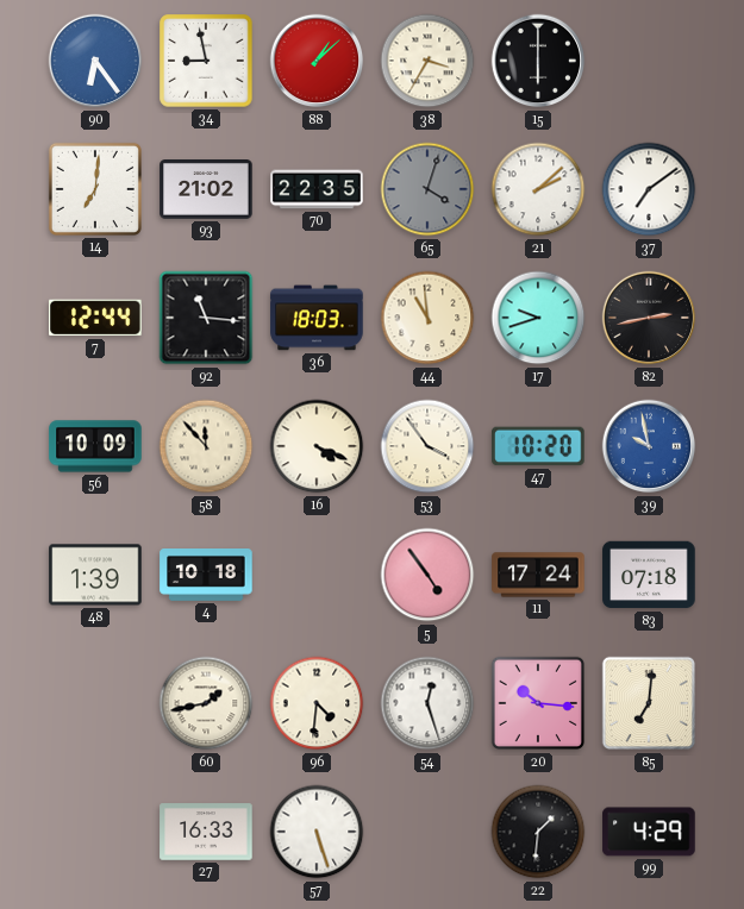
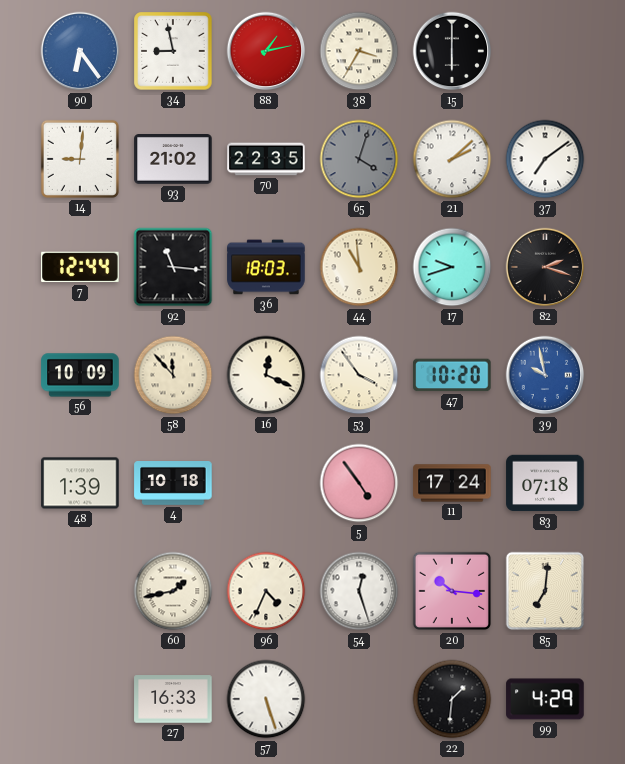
88: 1:08 -> 1:13 (266, 51)
14: 7:01 -> 9:01 (80, 159)
82: 2:43 -> 2:18 (545, 267)
16: 4:19 -> 12:19 (266, 375)
96: 4:31 -> 4:34 (266, 591)
